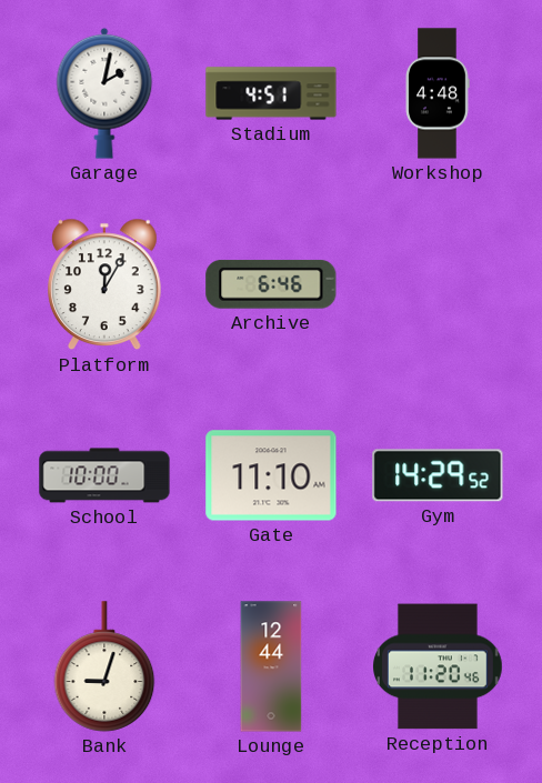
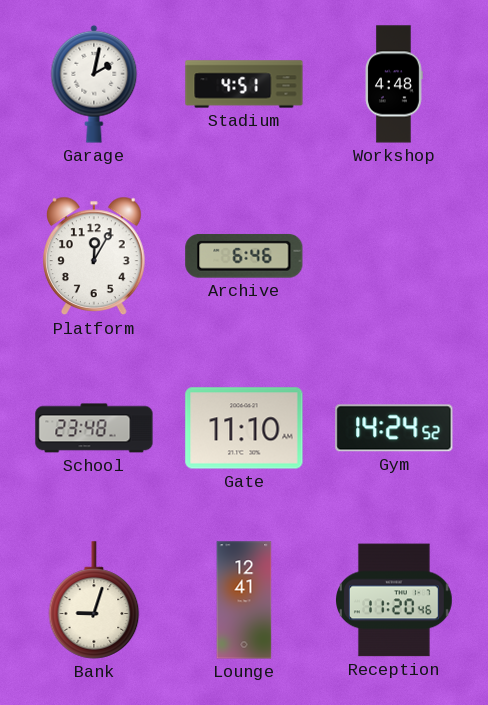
School: 10:00 -> 23:48 (94, 428)
Gym: 14:29 -> 14:24 (394, 428)
Lounge: 12:44 -> 12:41 (244, 600)
